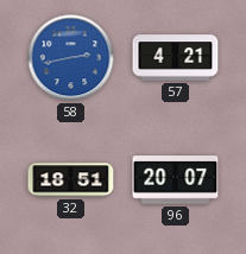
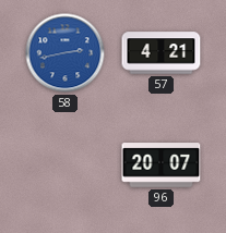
32: 18:51 -> none (71, 180)
